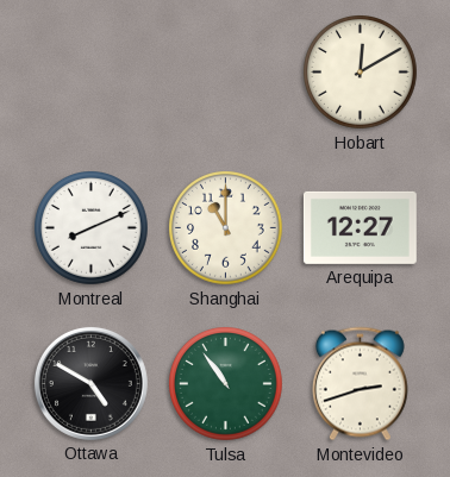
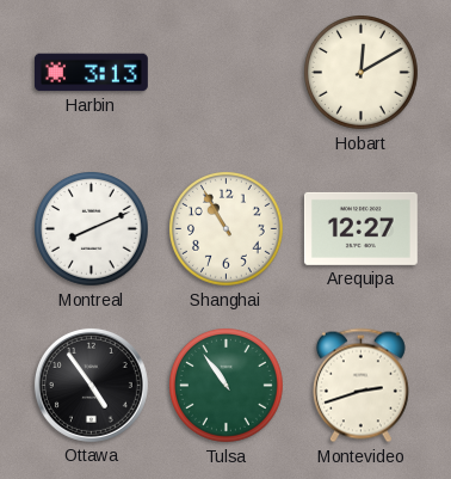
Harbin: none -> 3:13 (91, 73)
Shanghai: 11:00 -> 10:55 (227, 229)
Ottawa: 4:50 -> 4:54 (91, 385)
